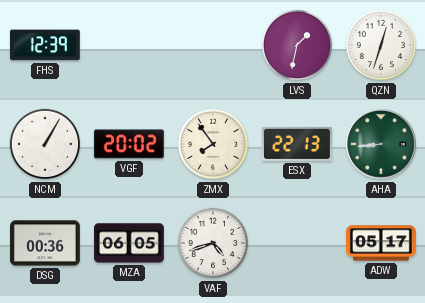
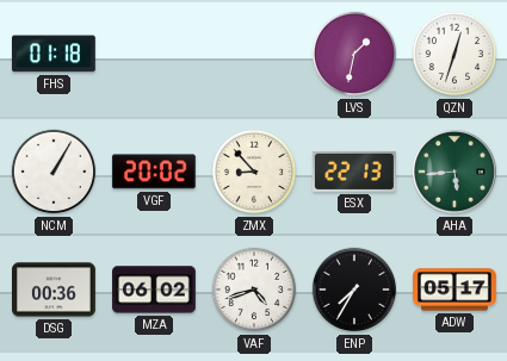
FHS: 12:39 -> 01:18 (54, 54)
ZMX: 7:54 -> 8:53 (254, 172)
AHA: 8:44 -> 5:44 (455, 172)
MZA: 06:05 -> 06:02 (155, 290)
ENP: none -> 7:35 (354, 290)
